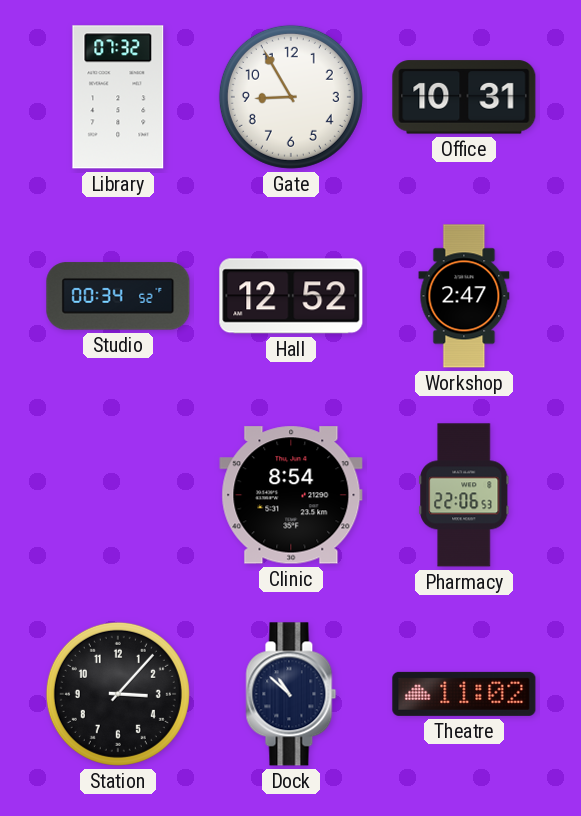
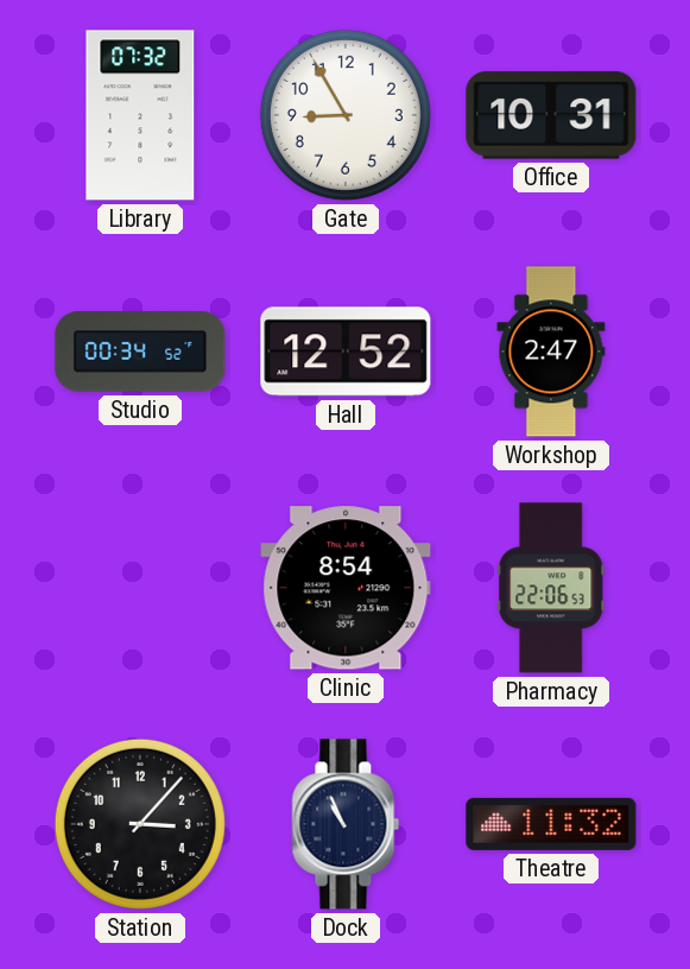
Dock: 10:52 -> 10:56 (346, 824)
Theatre: 11:02 -> 11:32 (551, 824)
